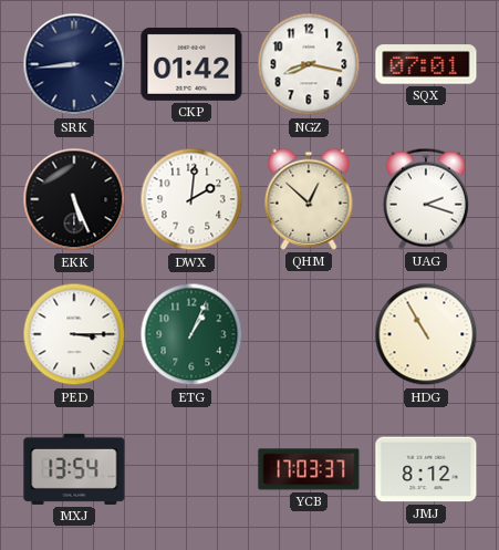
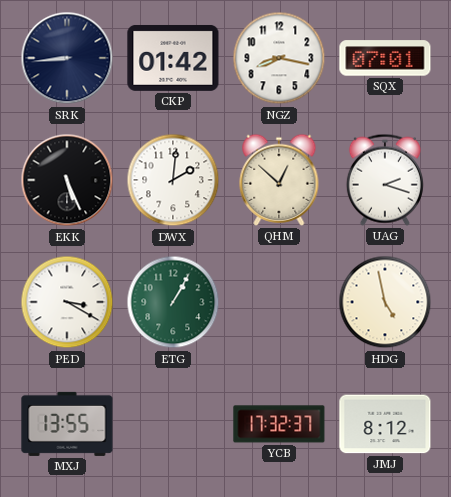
PED: 3:15 -> 3:20 (67, 302)
ETG: 1:04 -> 1:05 (173, 302)
HDG: 10:55 -> 4:58 (385, 302)
MXJ: 13:54 -> 13:55 (67, 424)
YCB: 17:03 -> 17:32 (279, 424)
